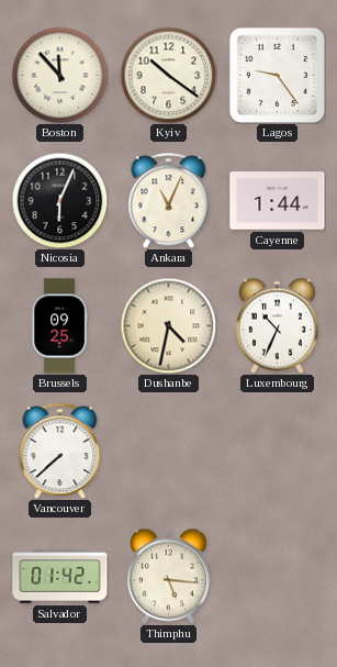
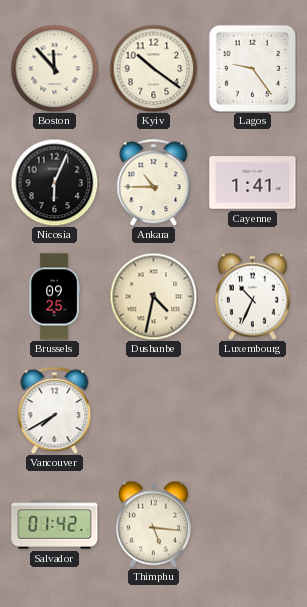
Ankara: 11:04 -> 10:45 (154, 182)
Cayenne: 1:44 -> 1:41 (253, 183)
Vancouver: 7:38 -> 7:40 (55, 410)
